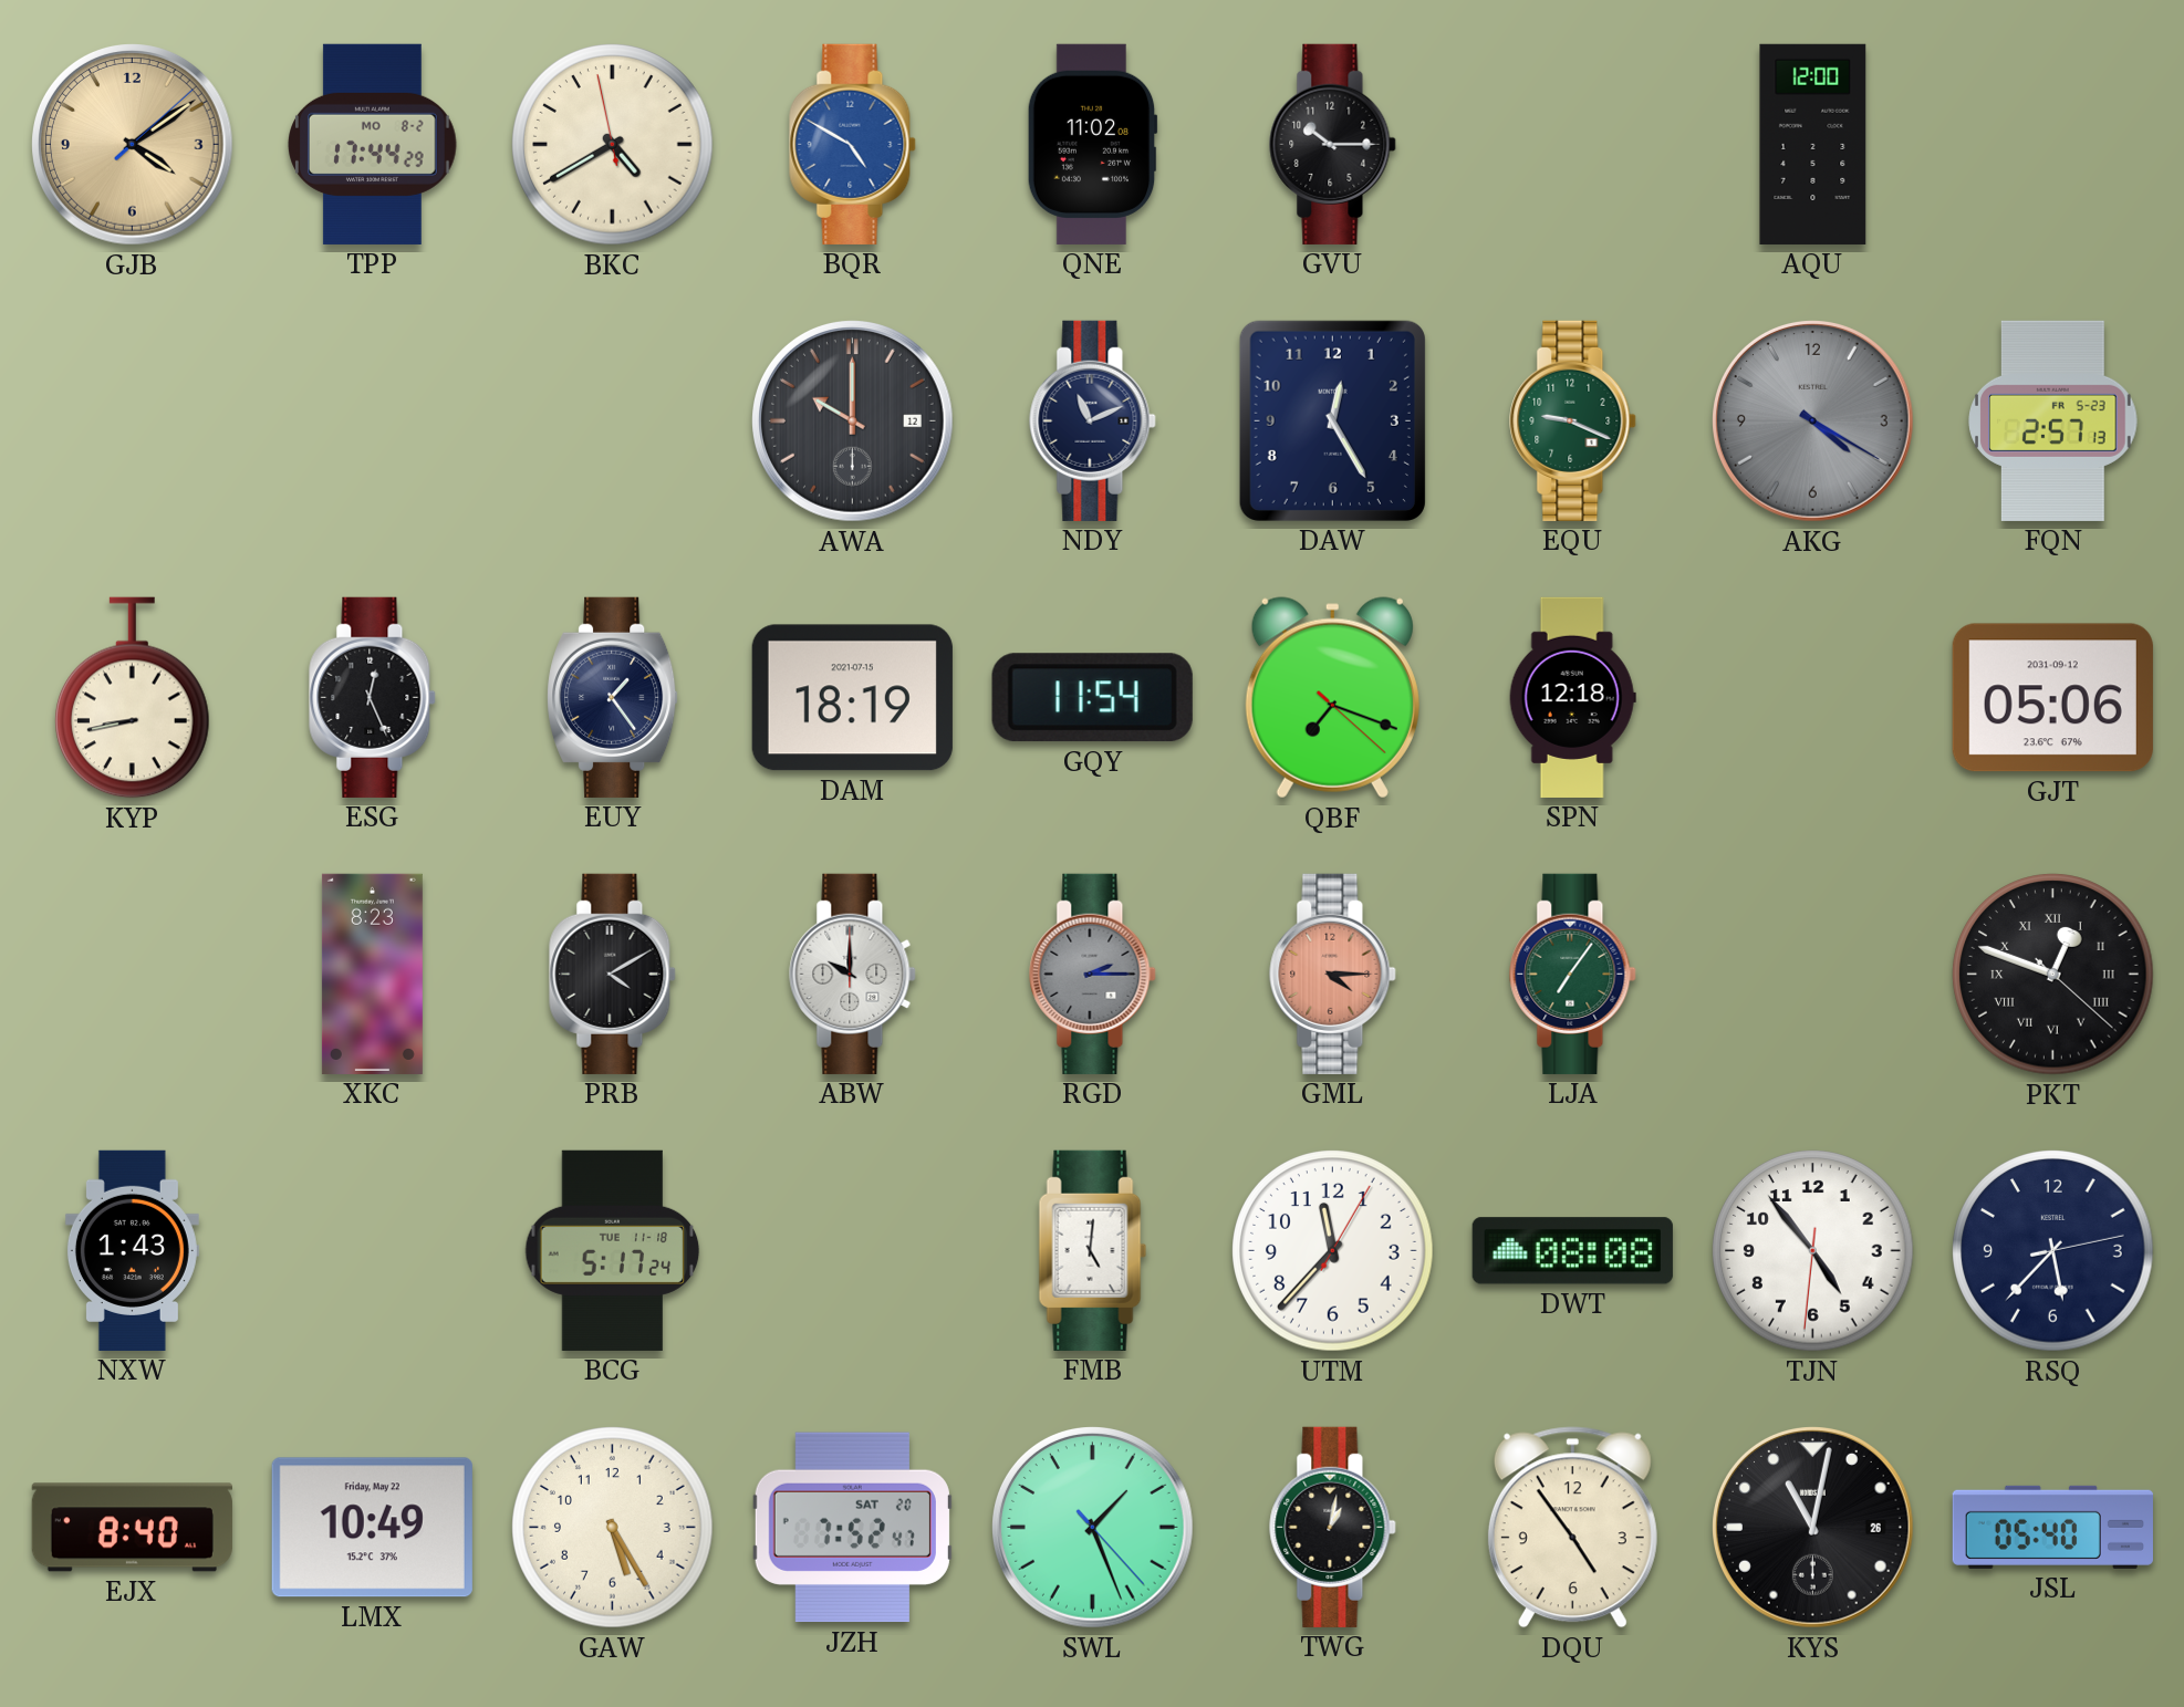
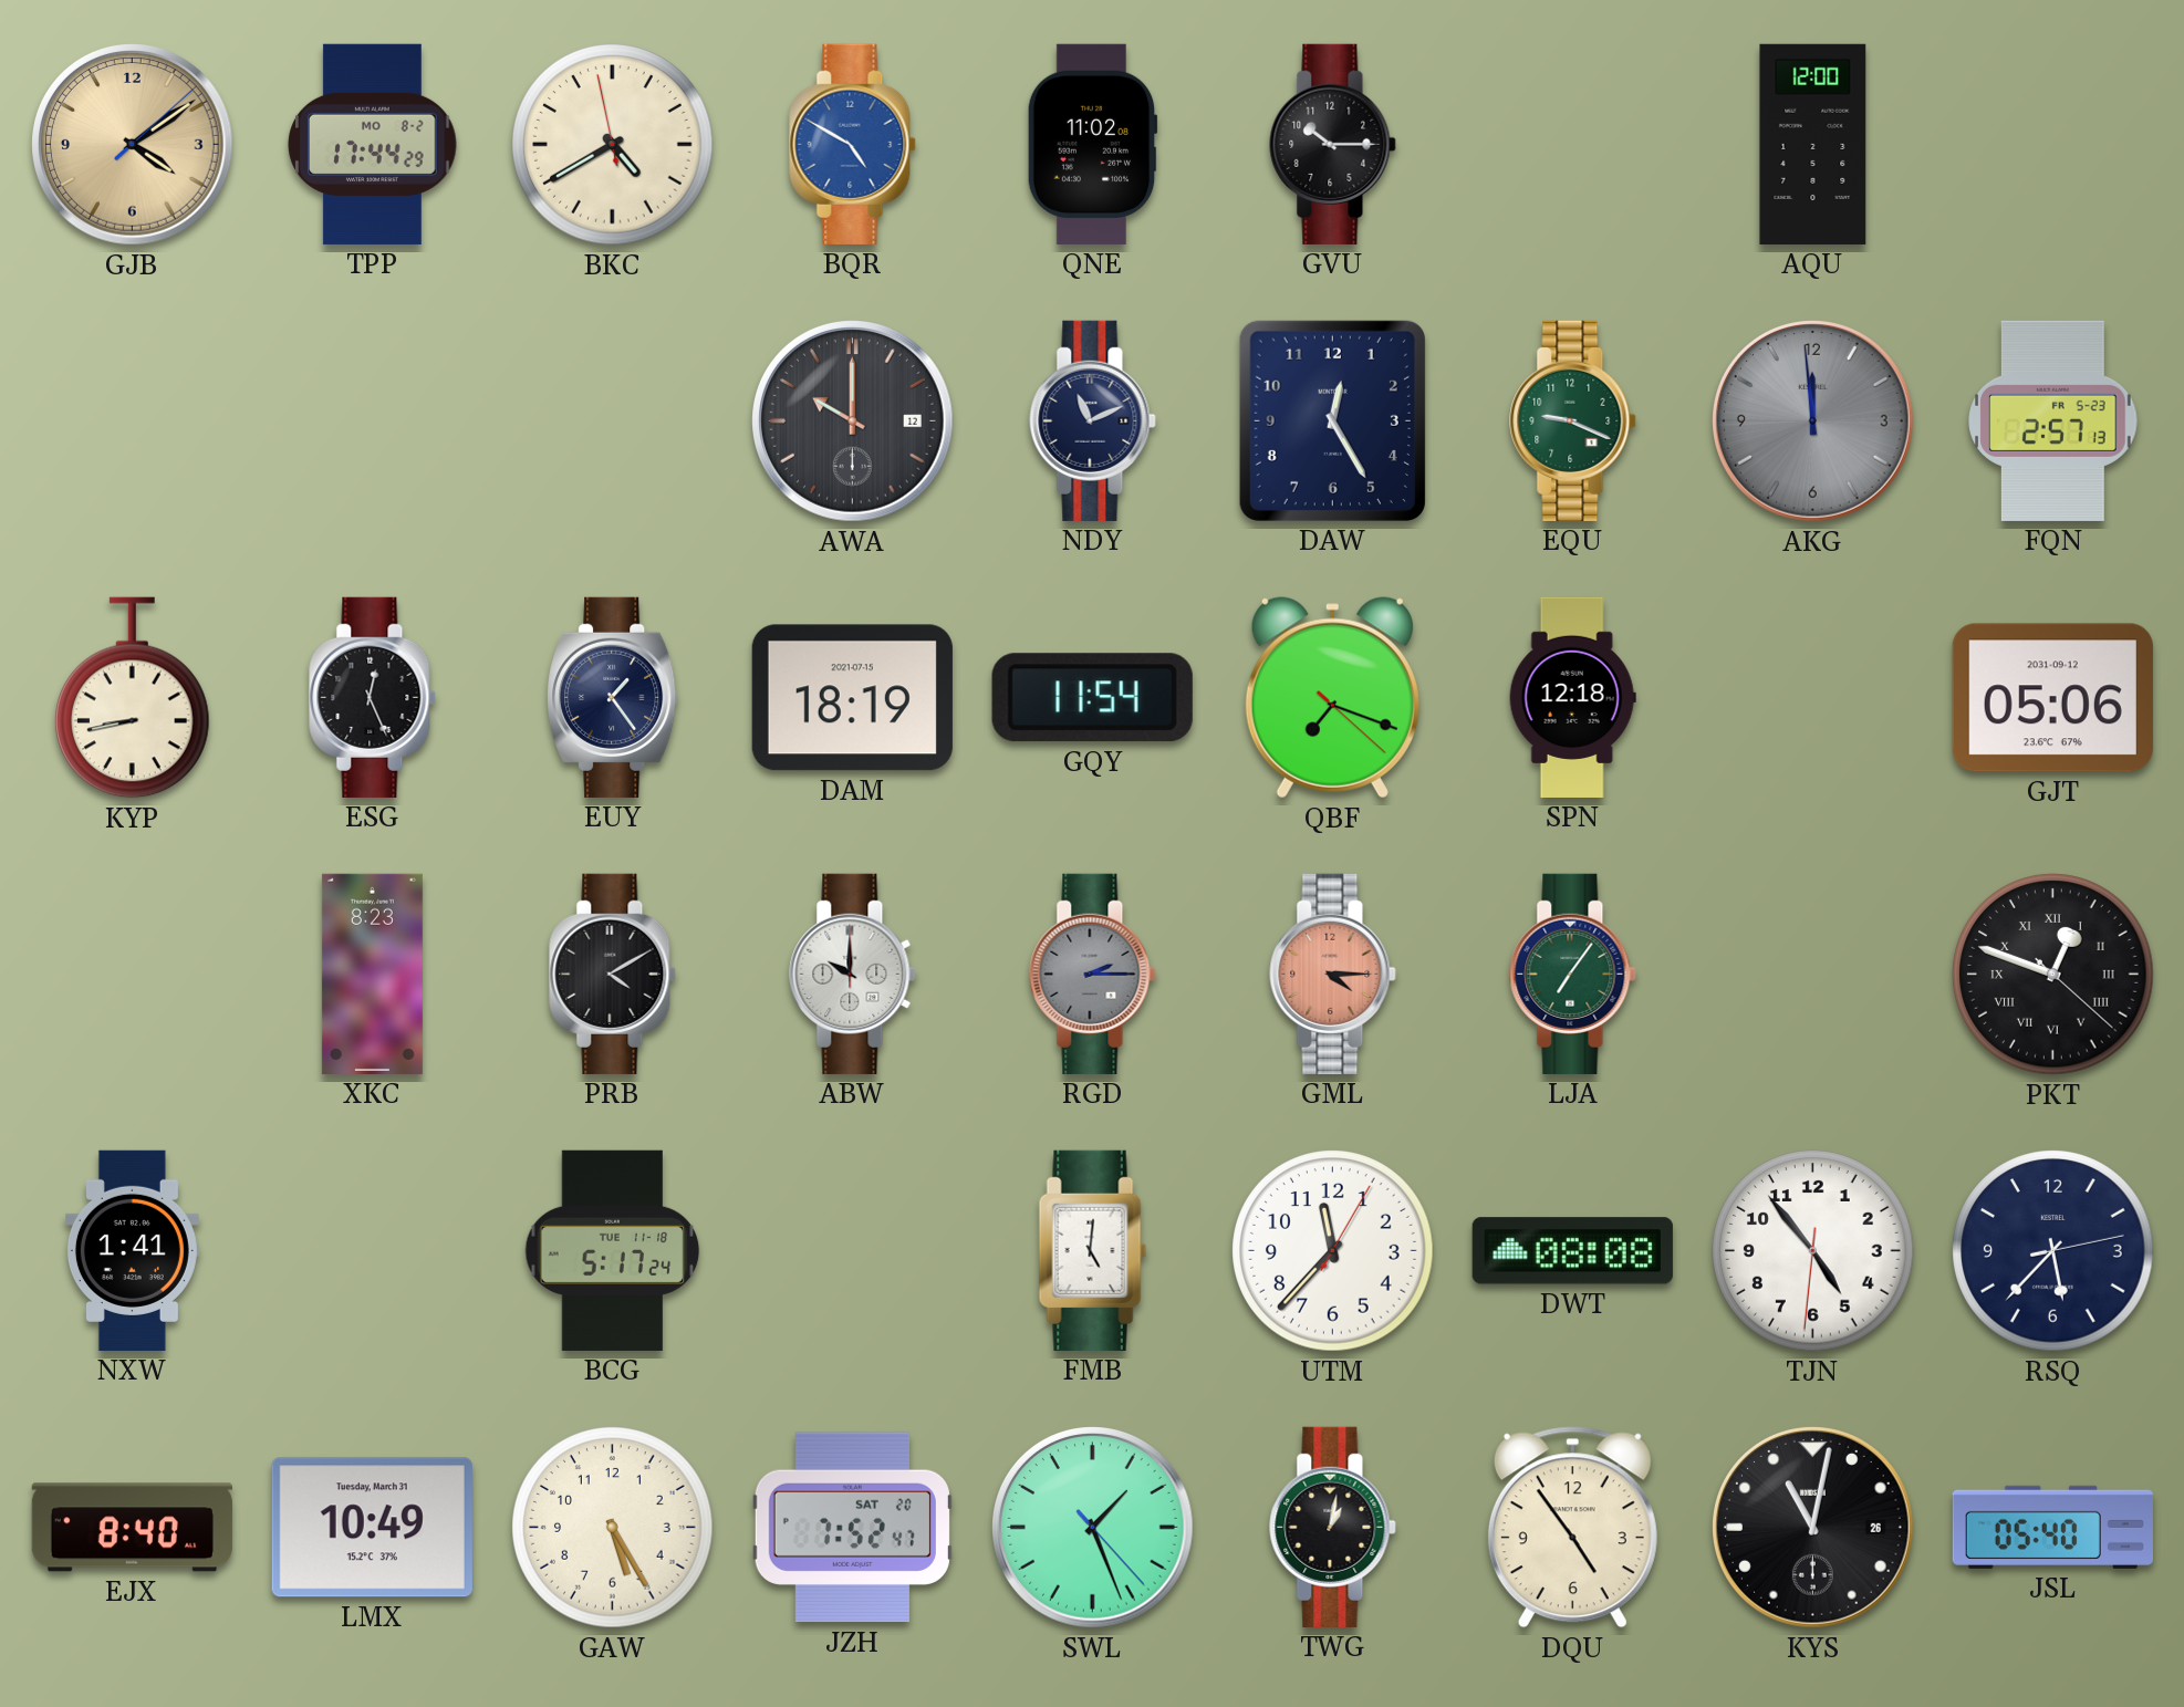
AKG: 4:20 -> 11:59 (1813, 421)
NXW: 1:43 -> 1:41 (132, 1250)
LMX date: Friday, May 22 -> Tuesday, March 31 (372, 1528)
